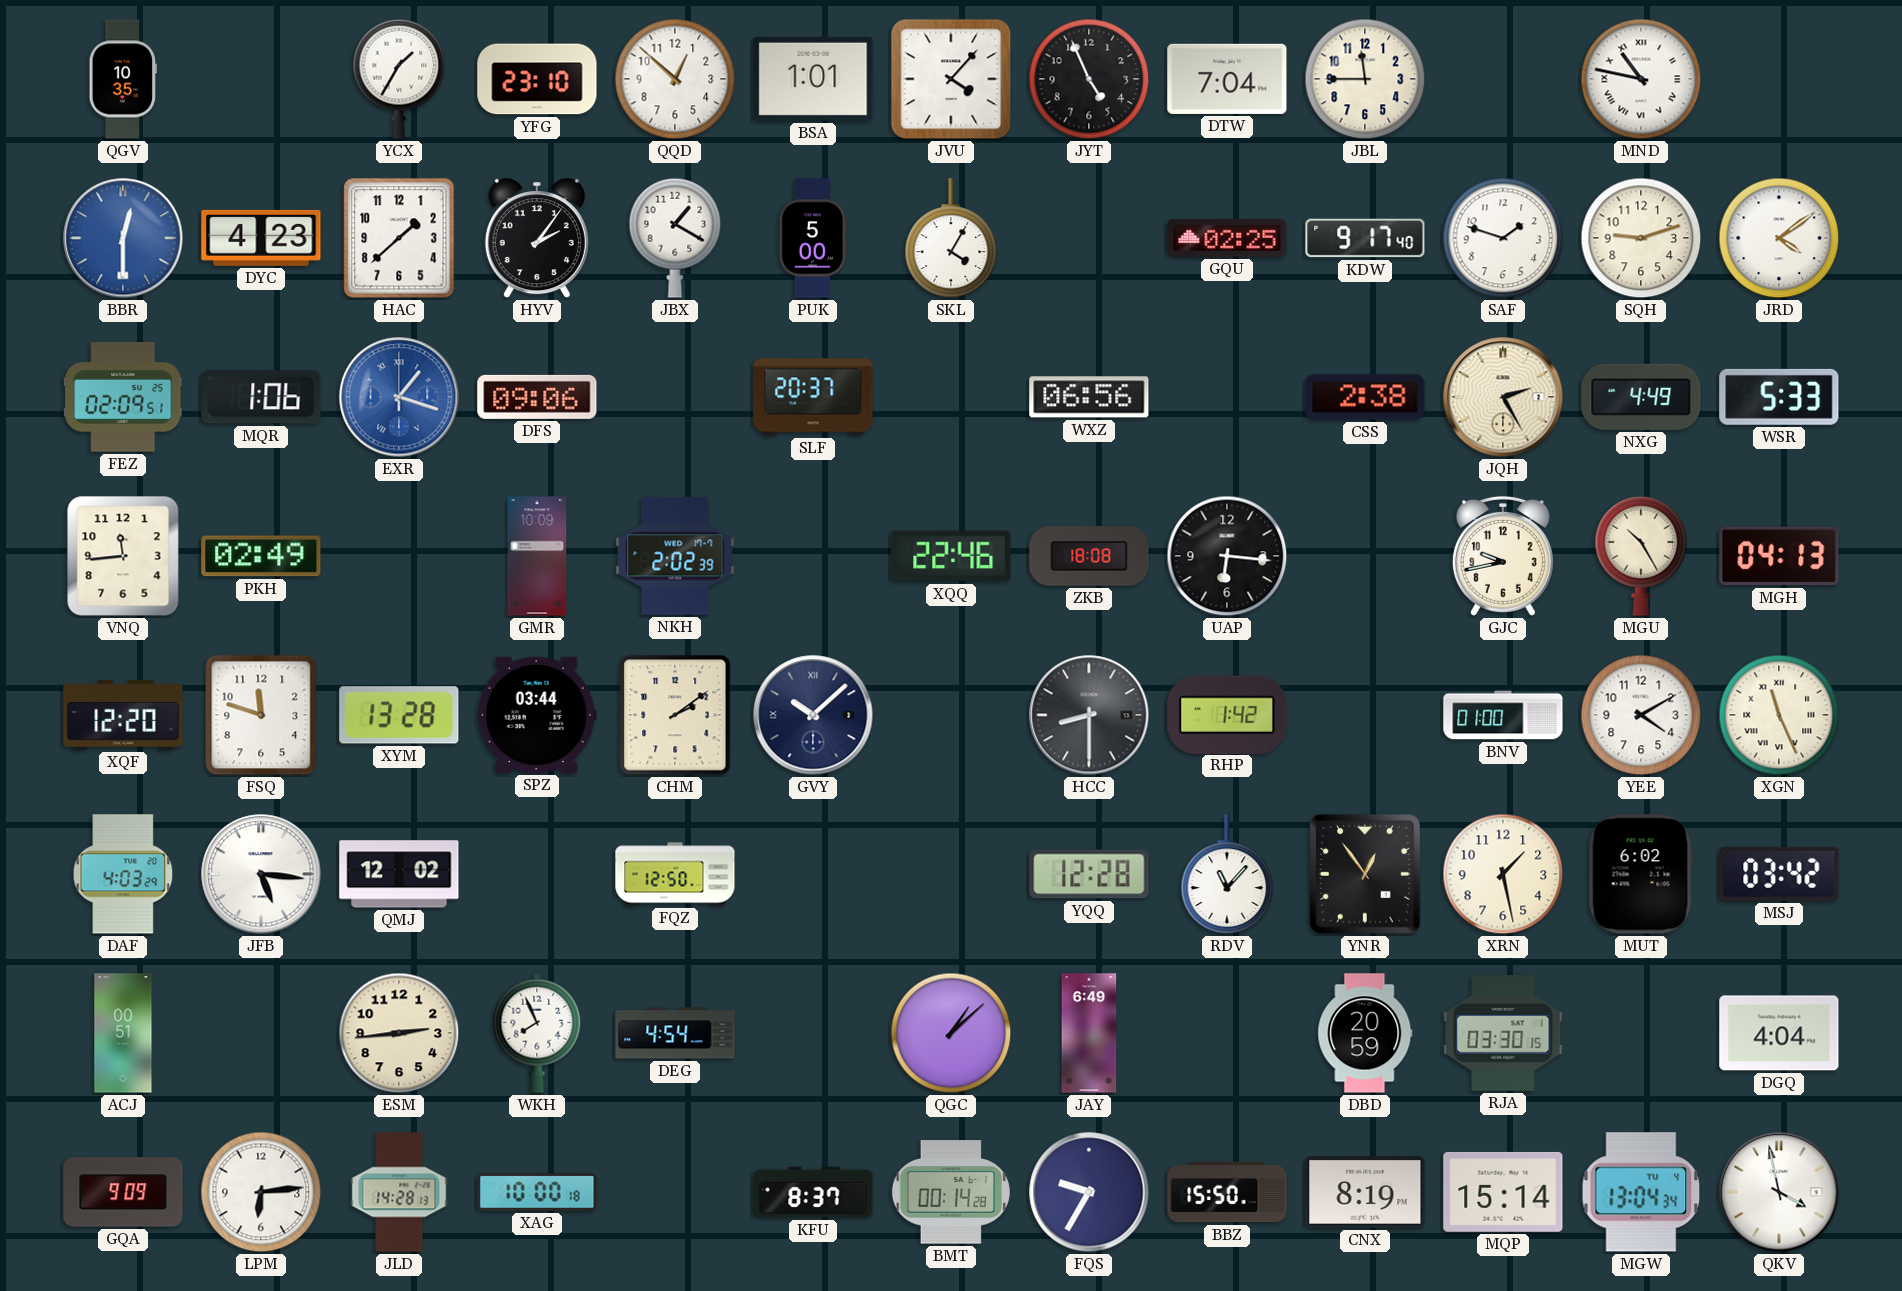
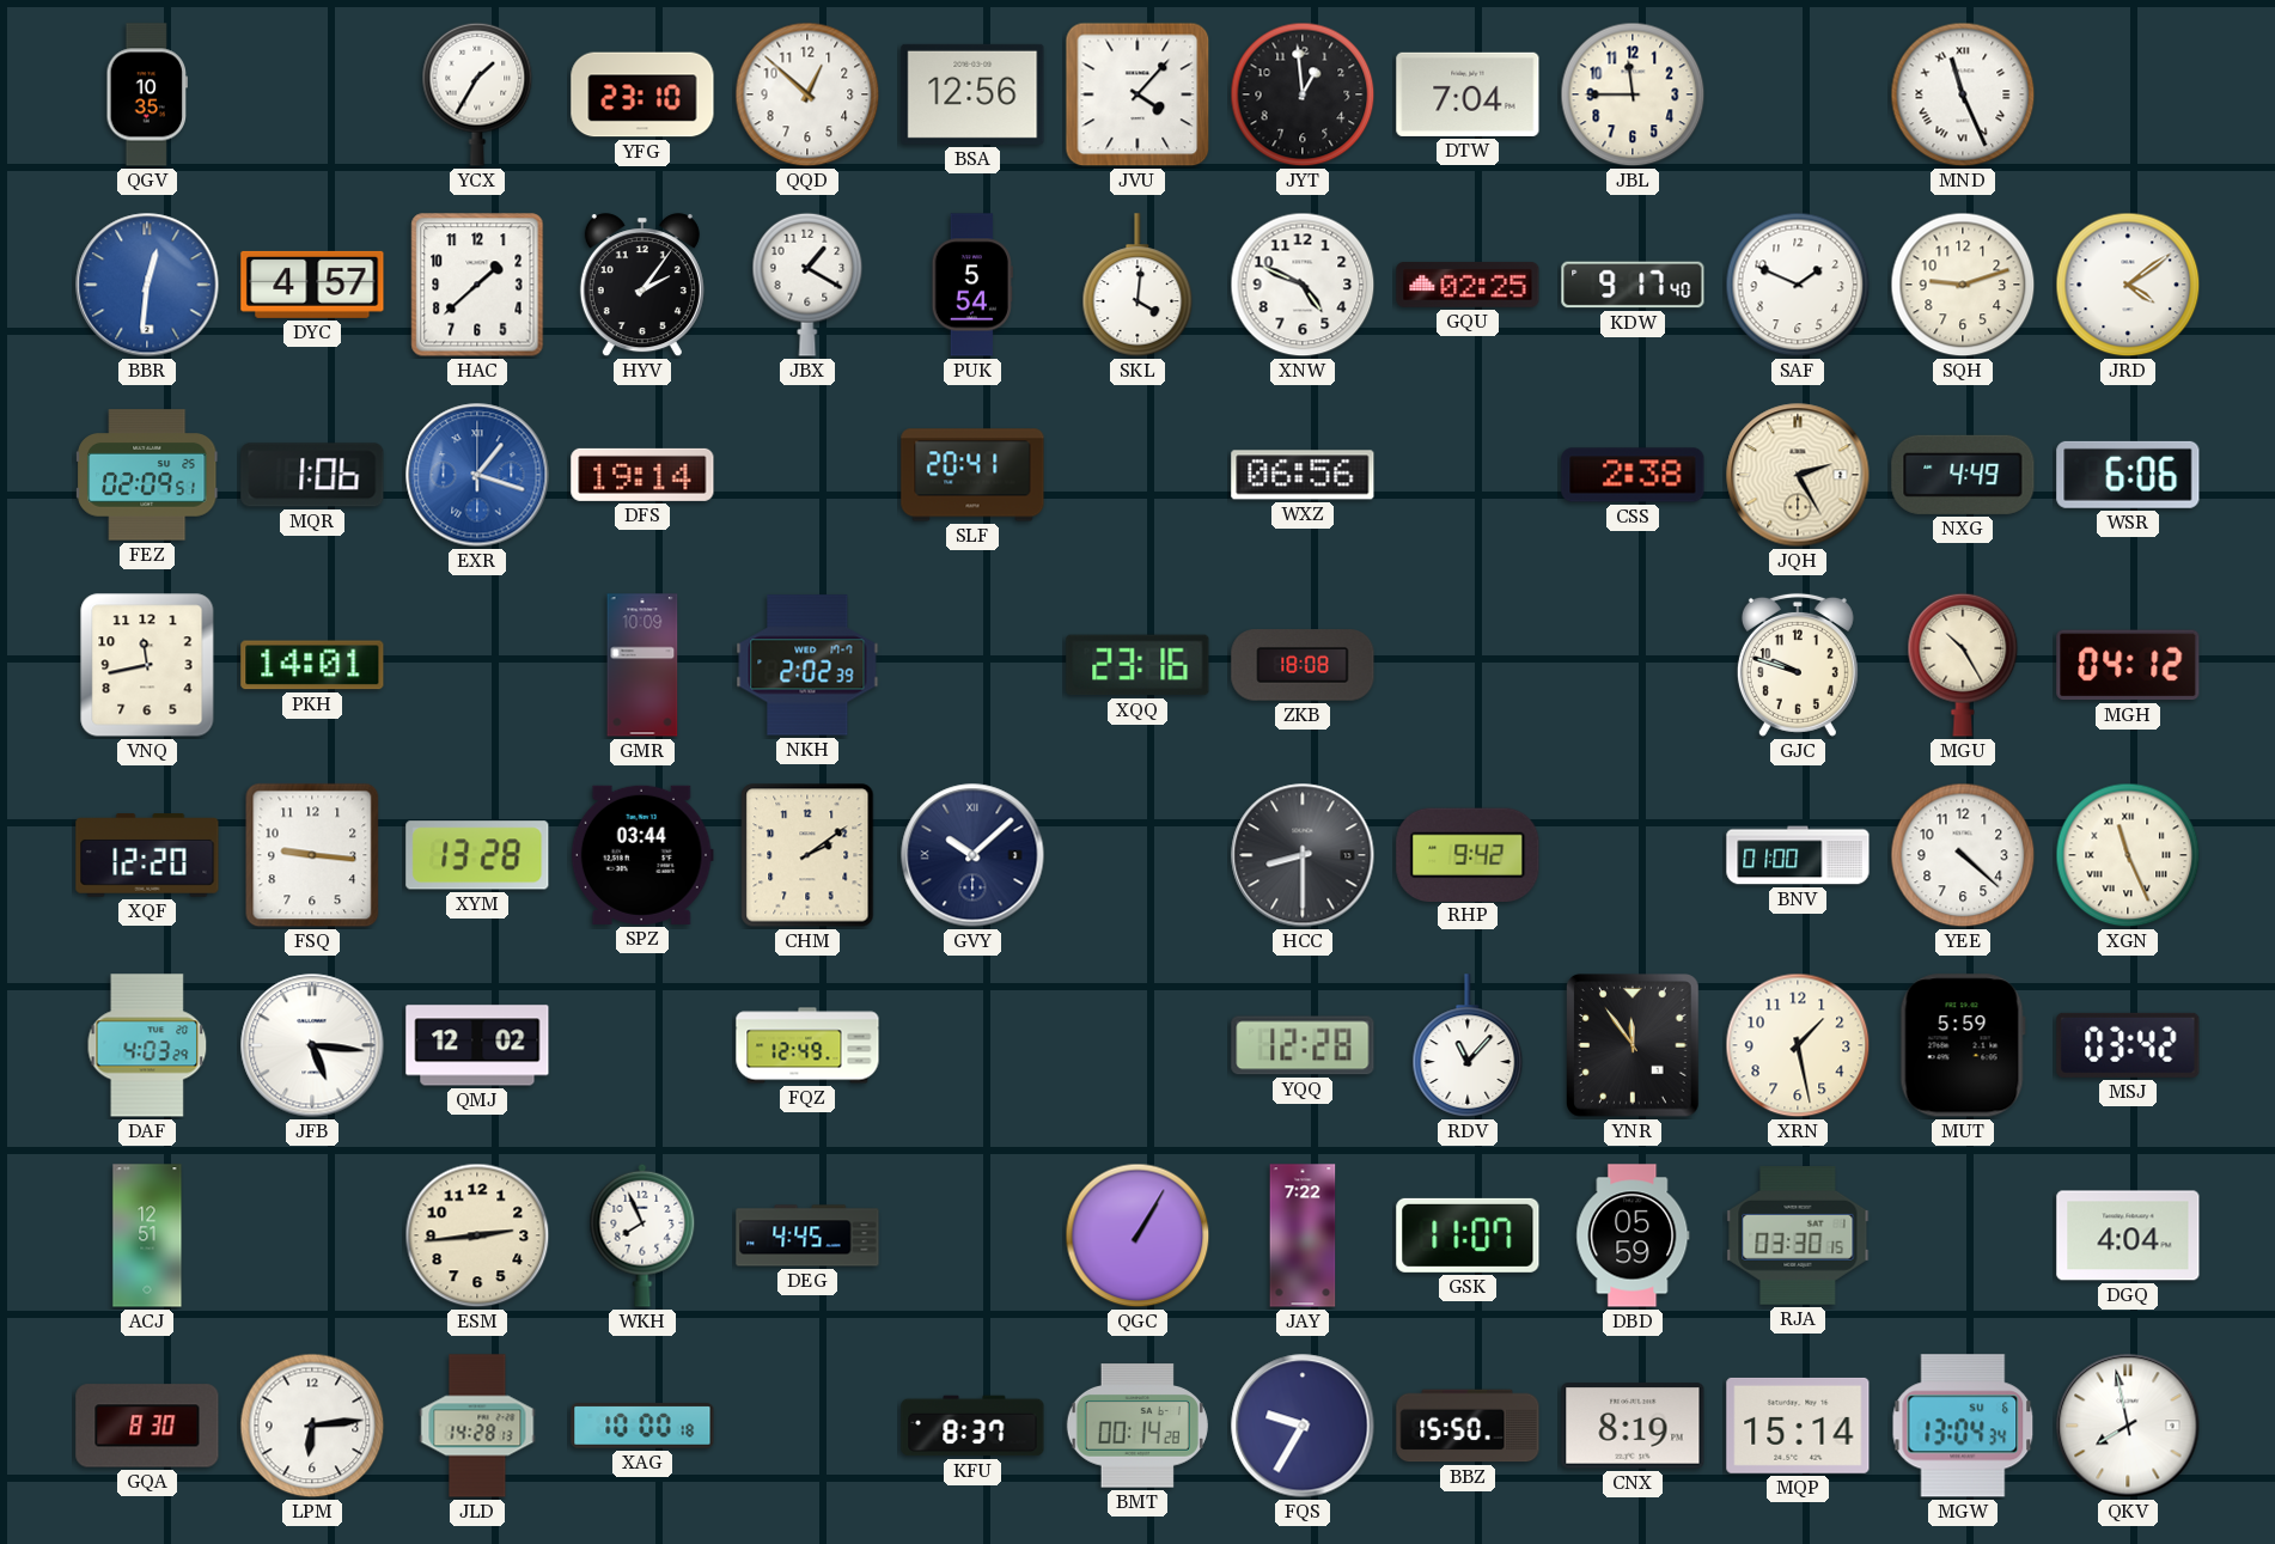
BSA: 1:01 -> 12:56 (972, 94)
JYT: 4:56 -> 12:59 (1303, 94)
MND: 10:47 -> 11:26 (1963, 94)
BBR: 12:30 -> 12:31 (147, 285)
DYC: 4:23 -> 4:57 (312, 285)
PUK: 5:00 -> 5:54 (972, 285)
SKL: 4:05 -> 4:01 (1137, 285)
XNW: none -> 4:49 (1303, 285)
SAF: 1:48 -> 1:49 (1798, 285)
DFS: 09:06 -> 19:14 (642, 475)
SLF: 20:37 -> 20:41 (972, 475)
WSR: 5:33 -> 6:06 (2128, 475)
VNQ: 11:44 -> 11:43 (147, 665)
PKH: 02:49 -> 14:01 (312, 665)
XQQ: 22:46 -> 23:16 (1137, 665)
UAP: 6:16 -> none (1227, 556)
GJC: 9:43 -> 9:48 (1798, 665)
MGH: 04:13 -> 04:12 (2128, 665)
FSQ: 11:48 -> 9:16 (312, 855)
RHP: 1:42 -> 9:42 (1468, 854)
YEE: 4:10 -> 4:22 (1963, 855)
FQZ: 12:50 -> 12:49 (807, 1045)
YNR: 12:54 -> 11:54 (1634, 1046)
MUT: 6:02 -> 5:59 (1963, 1045)
ACJ: 00:51 -> 12:51 (147, 1235)
DEG: 4:54 -> 4:45 (807, 1235)
QGC: 1:08 -> 1:05 (1137, 1235)
JAY: 6:49 -> 7:22 (1303, 1235)
GSK: none -> 11:07 (1468, 1235)
DBD: 20:59 -> 05:59 (1633, 1235)
GQA: 9:09 -> 8:30 (147, 1426)
MGW date: TU 4 -> SU 6 (1963, 1426)
QKV: 3:58 -> 7:58 (2128, 1426)
